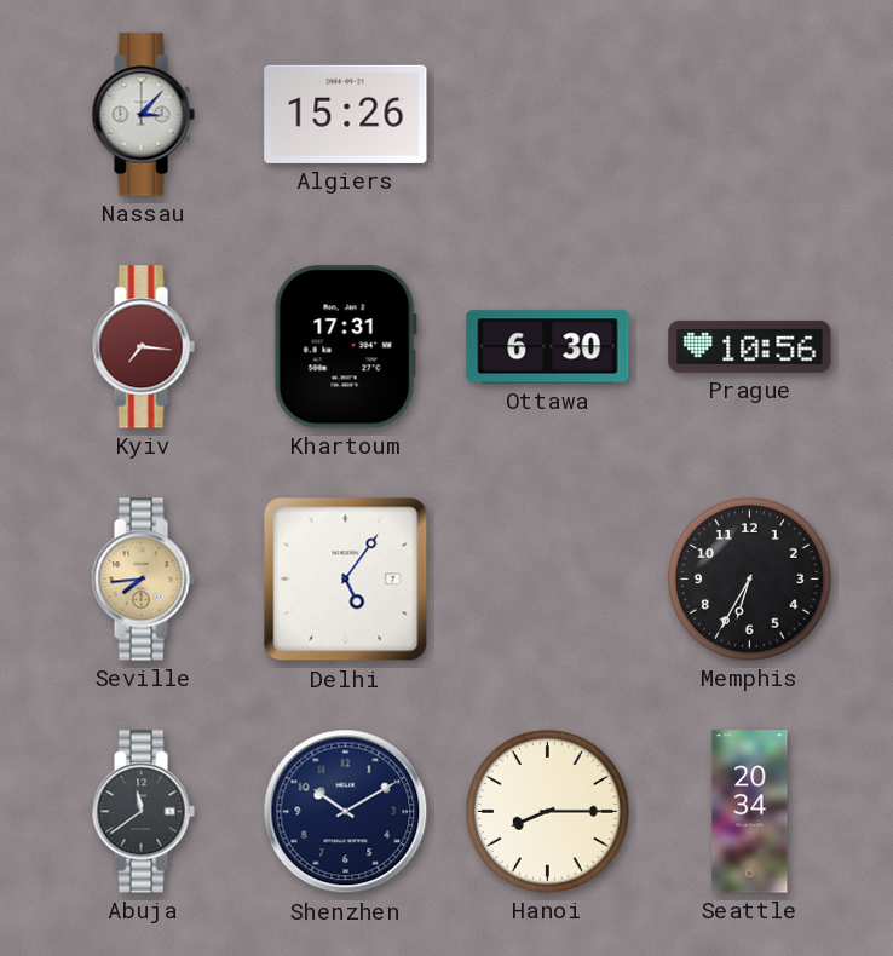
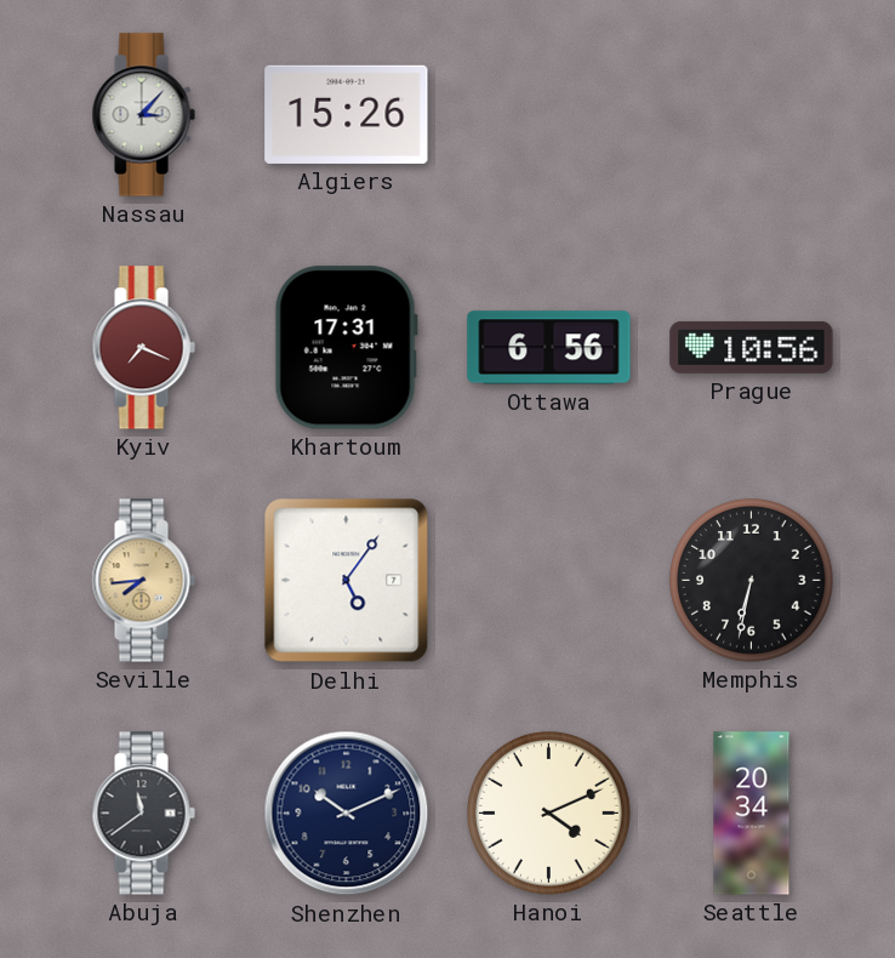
Kyiv: 7:16 -> 7:19 (143, 348)
Ottawa: 6:30 -> 6:56 (549, 348)
Memphis: 6:35 -> 6:32 (752, 581)
Shenzhen: 10:10 -> 10:11 (347, 814)
Hanoi: 8:15 -> 4:11 (549, 814)
